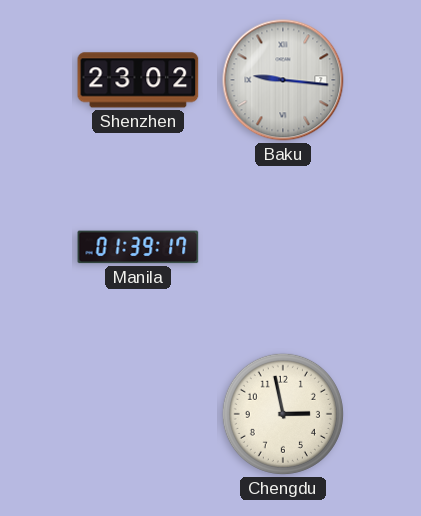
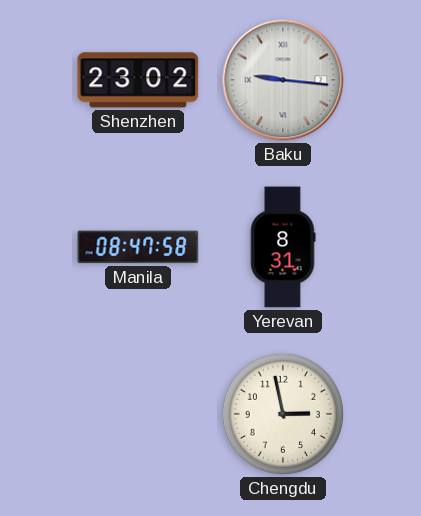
Manila: 01:39 -> 08:47 (138, 247)
Yerevan: none -> 8:31 (283, 247)
